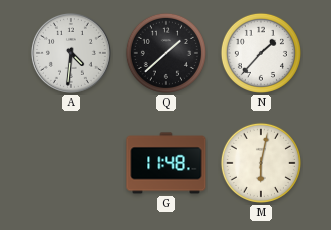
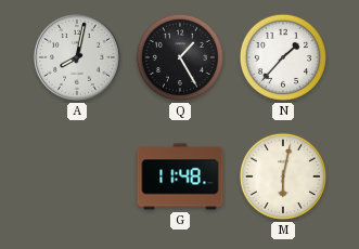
A: 4:31 -> 8:02 (77, 57)
Q: 1:38 -> 1:25 (180, 57)
